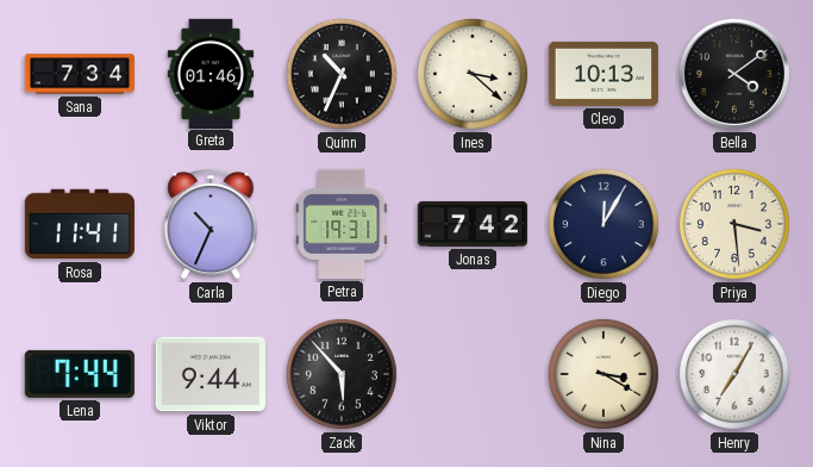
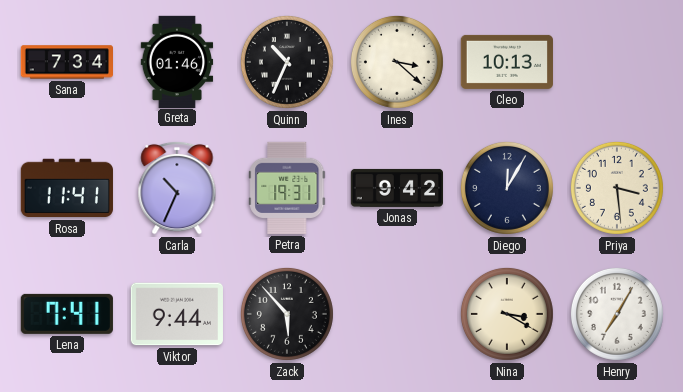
Bella: 4:09 -> none (734, 74)
Jonas: 7:42 -> 9:42 (396, 188)
Lena: 7:44 -> 7:41 (67, 314)
